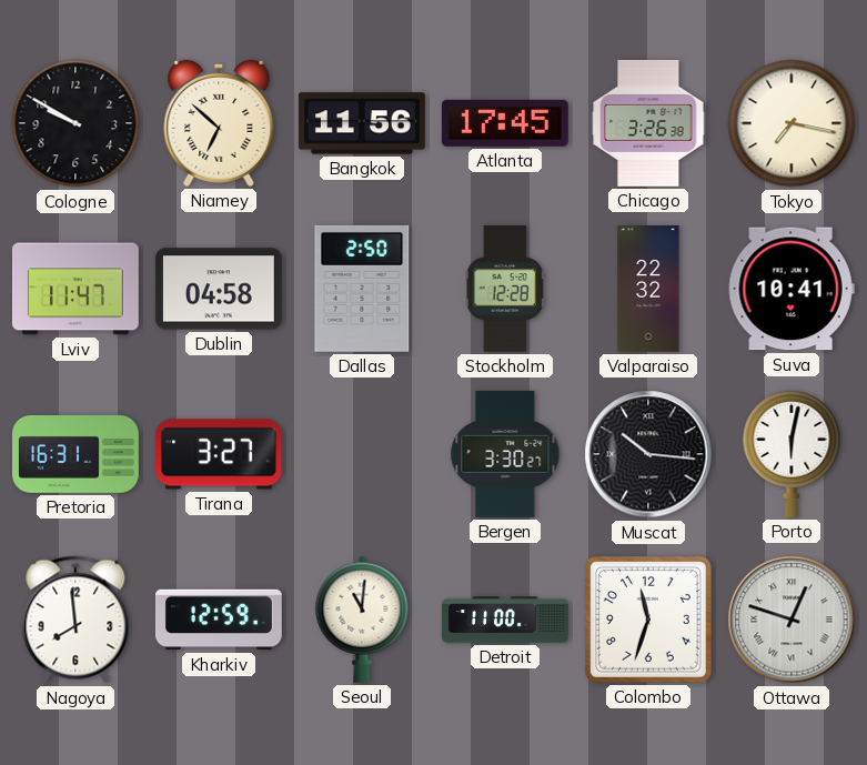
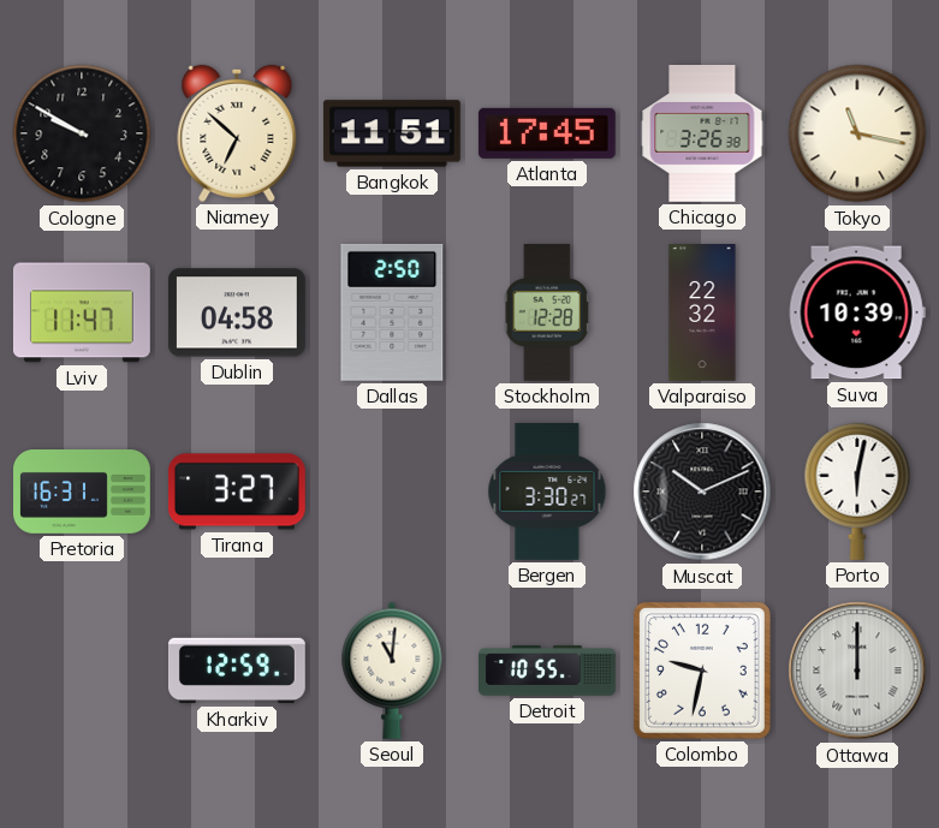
Bangkok: 11:56 -> 11:51 (392, 133)
Tokyo: 7:17 -> 11:17 (857, 133)
Suva: 10:41 -> 10:39 (857, 312)
Muscat: 10:16 -> 10:11 (702, 492)
Nagoya: 7:59 -> none (75, 620)
Detroit: 11:00 -> 10:55 (548, 671)
Colombo: 11:33 -> 9:32 (702, 671)
Ottawa: 12:48 -> 12:00 (857, 671)
